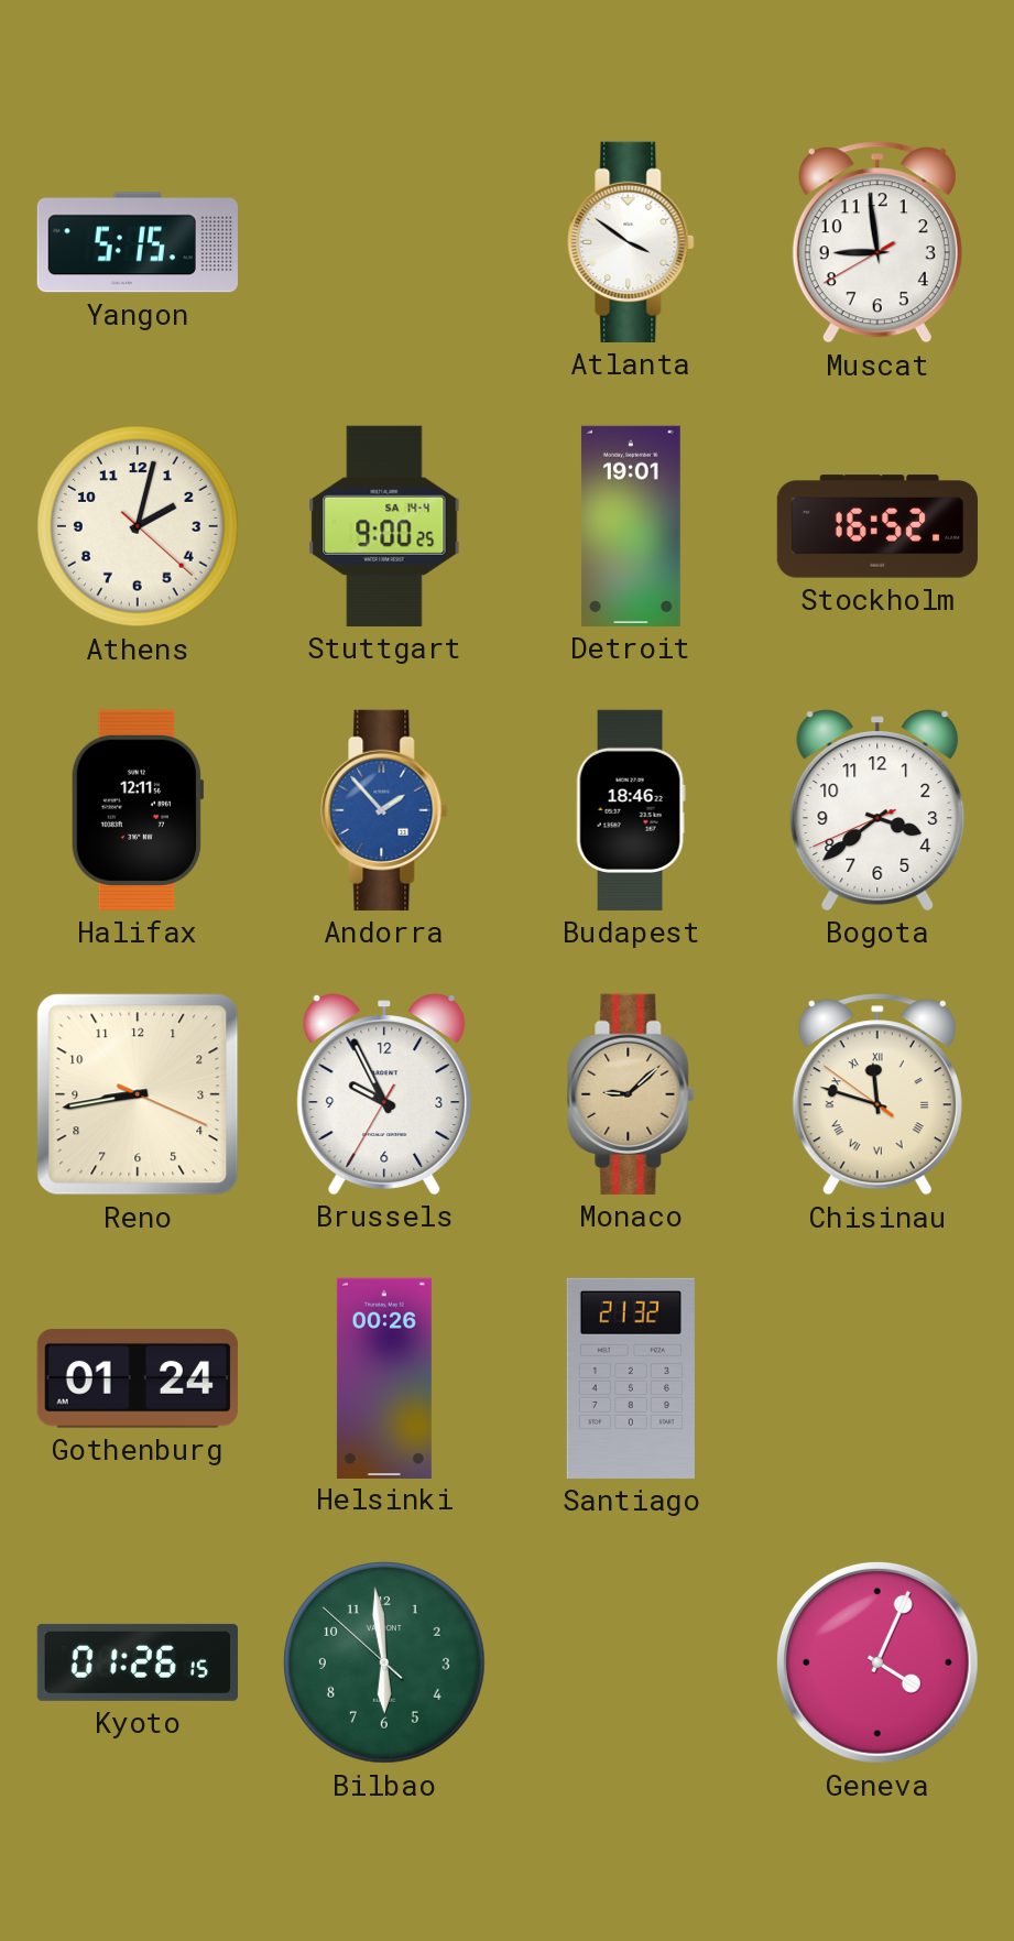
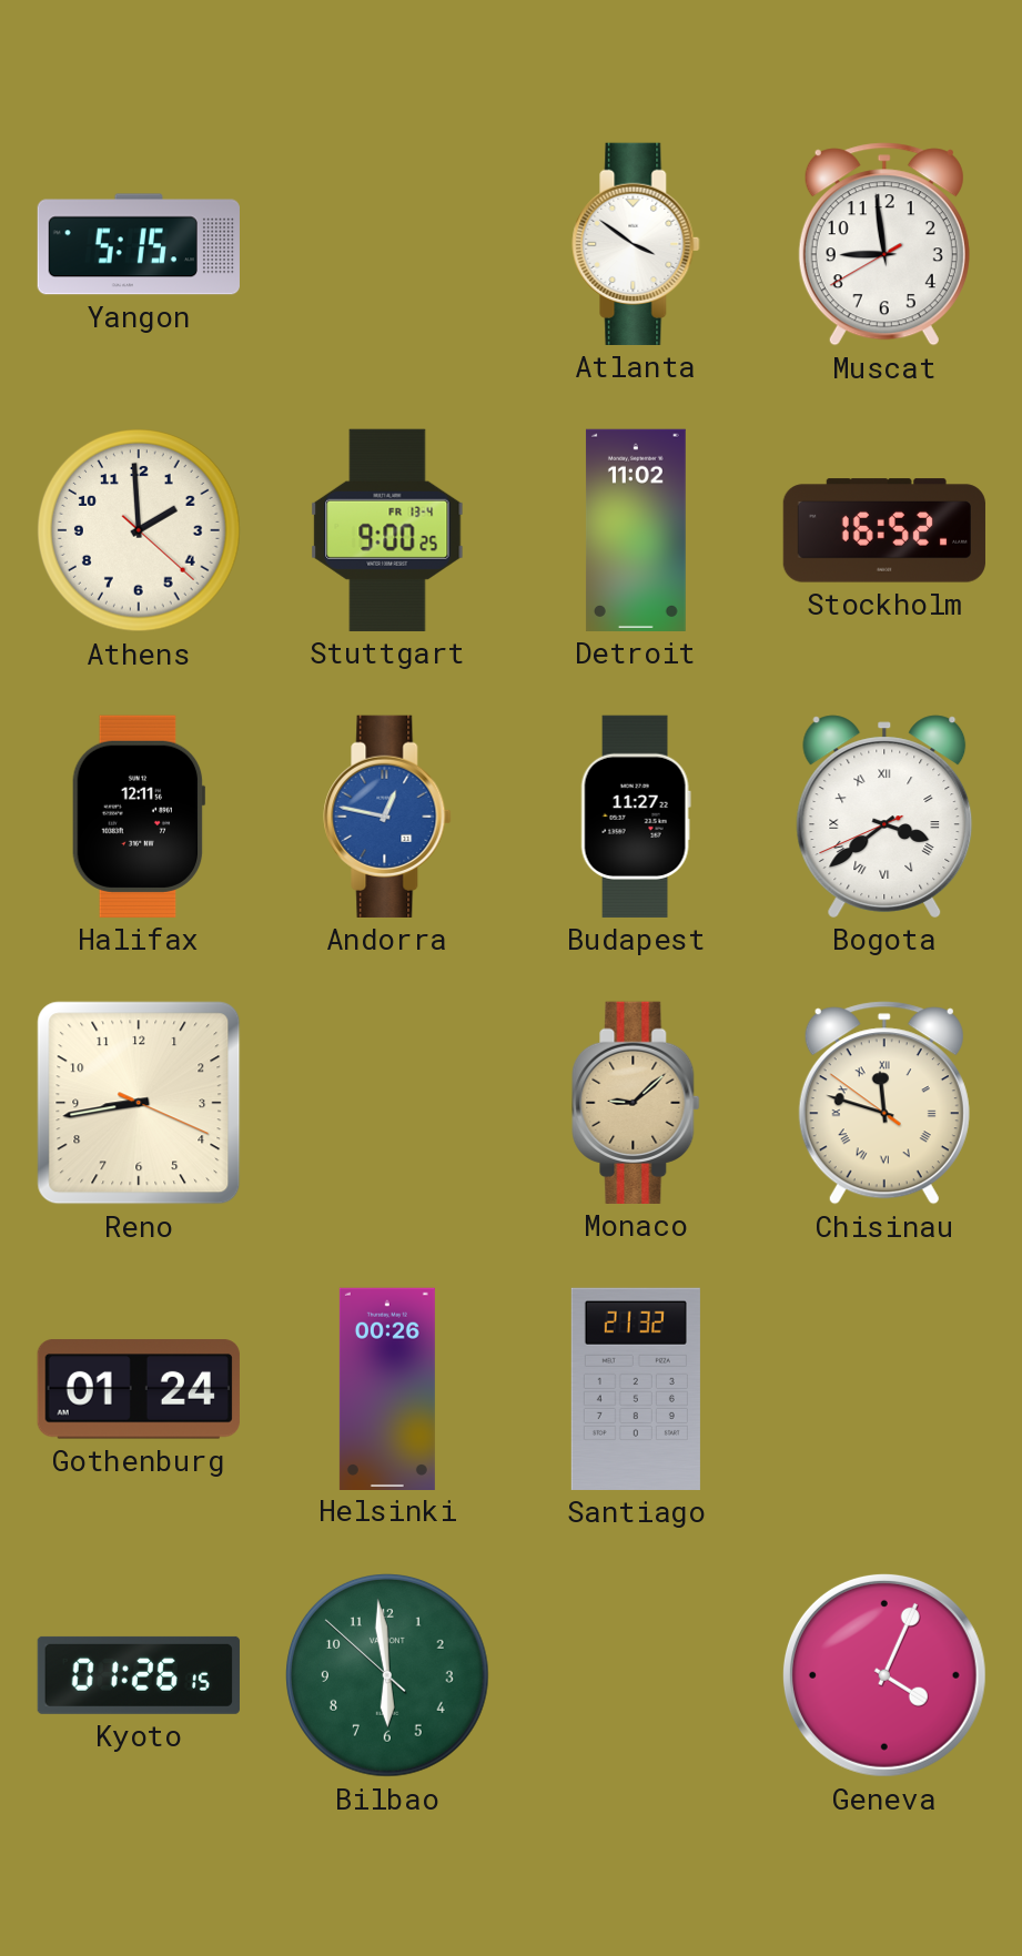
Athens: 2:02 -> 1:59 (140, 531)
Stuttgart date: SA 14-4 -> FR 13-4 (387, 530)
Detroit: 19:01 -> 11:02 (636, 530)
Andorra: 1:53 -> 12:47 (387, 817)
Budapest: 18:46 -> 11:27 (636, 817)
Bogota numerals: Arabic -> Roman (884, 817)
Brussels: 9:55 -> none (384, 1094)
